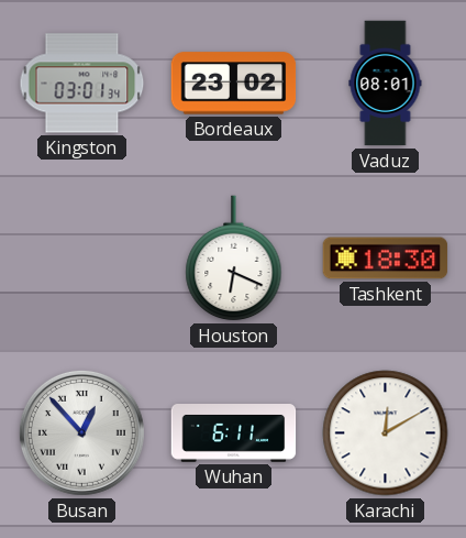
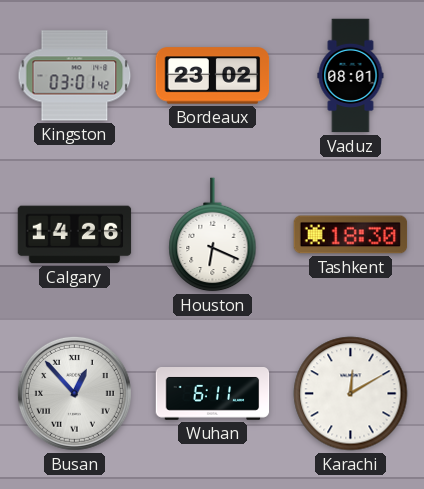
Kingston: 03:01:34 -> 03:01:42 (75, 76)
Calgary: none -> 14:26 (75, 235)
